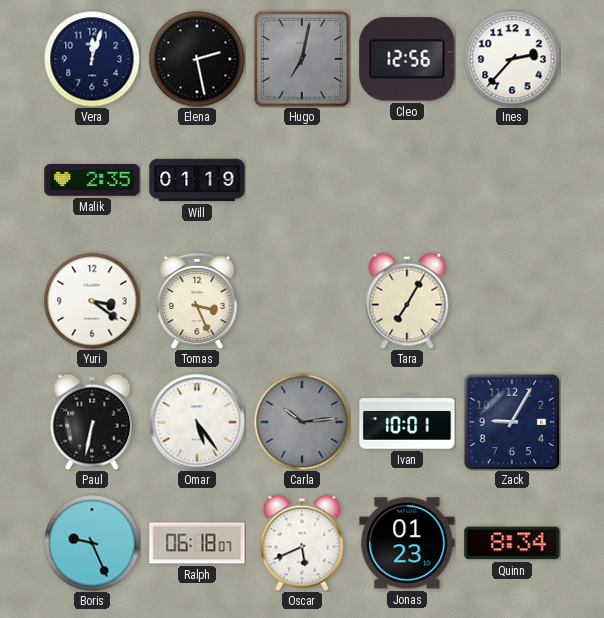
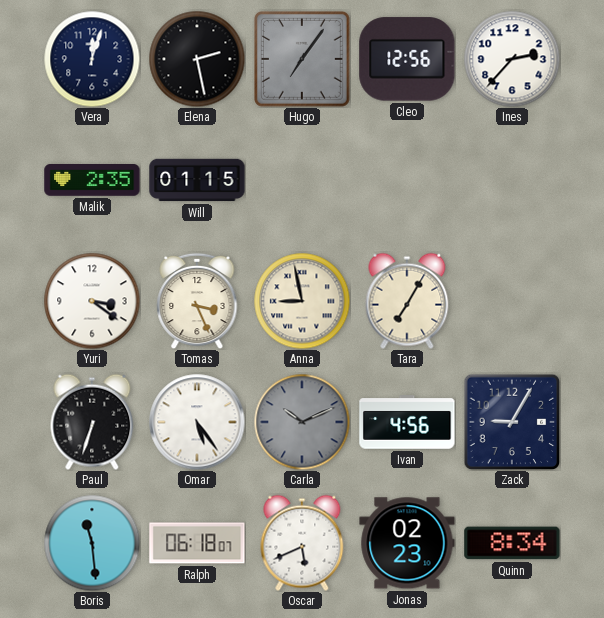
Hugo: 7:02 -> 7:06 (302, 59)
Will: 01:19 -> 01:15 (197, 180)
Anna: none -> 8:58 (302, 301)
Paul: 6:32 -> 6:33 (92, 422)
Carla: 10:14 -> 10:11 (302, 422)
Ivan: 10:01 -> 4:56 (407, 422)
Boris: 9:26 -> 11:29 (92, 543)
Jonas: 01:23 -> 02:23 (407, 543)
